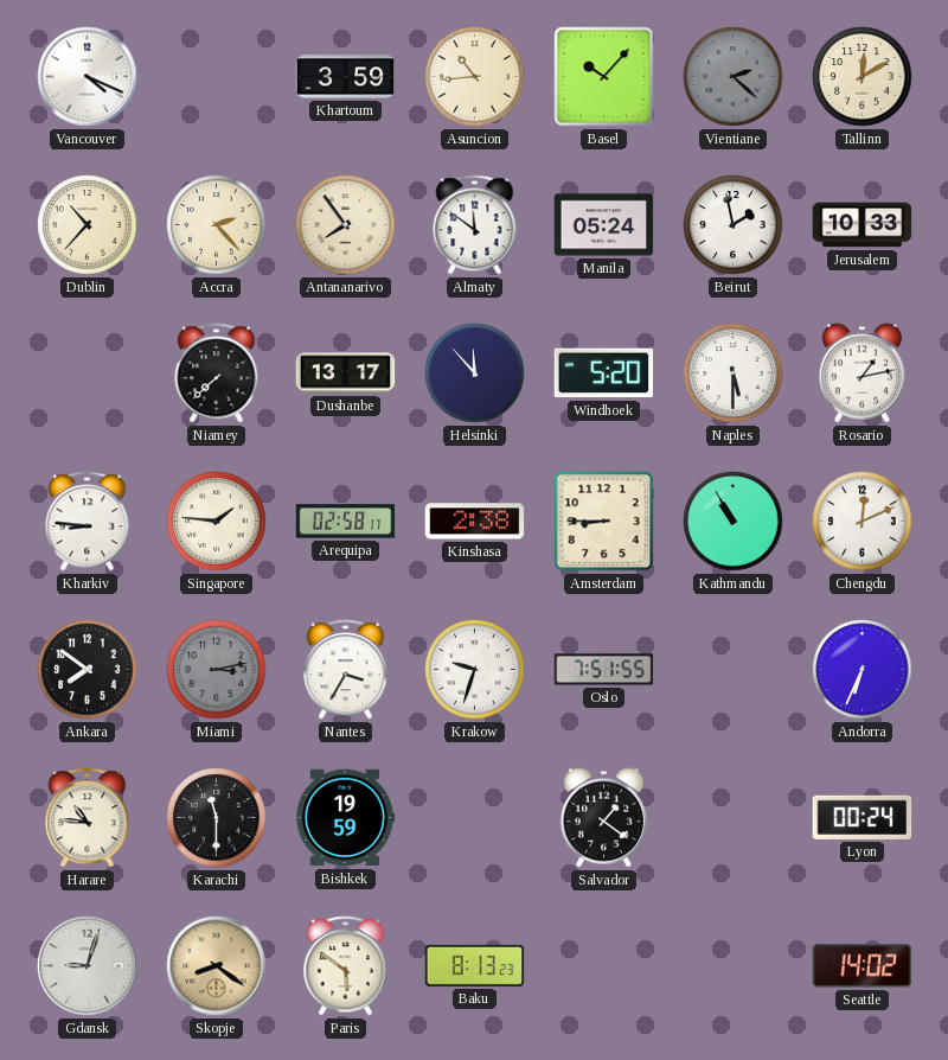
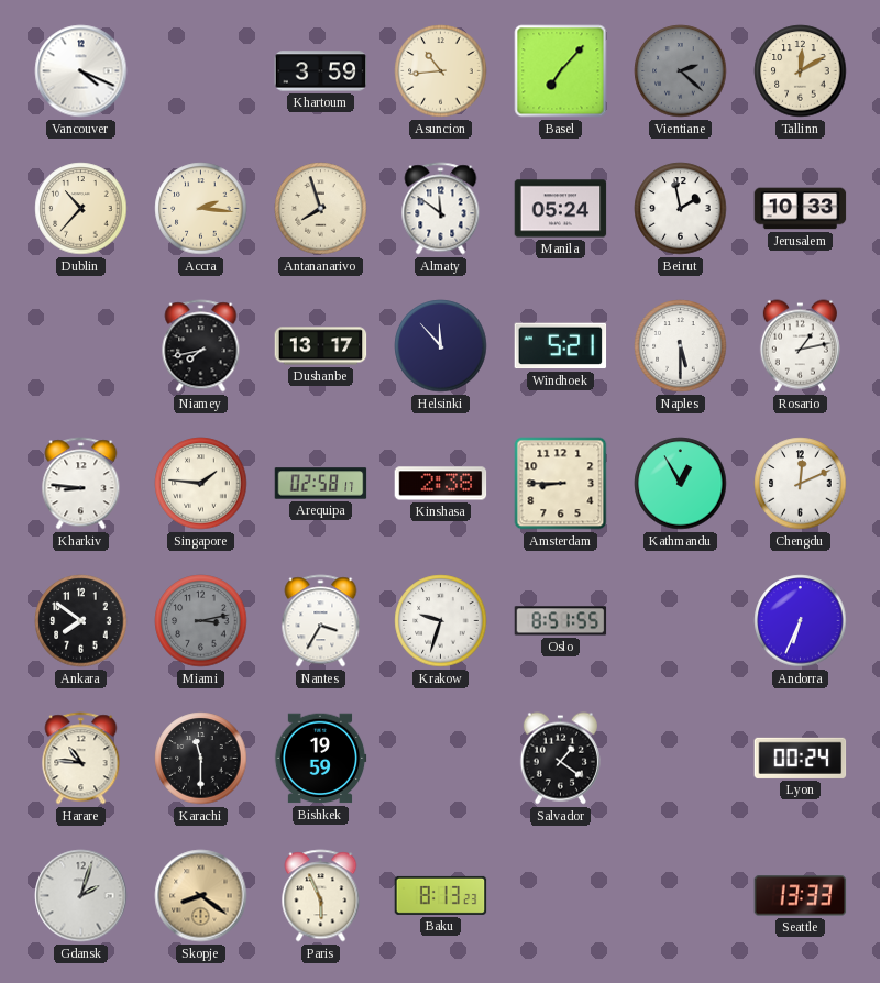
Basel: 10:07 -> 7:07 (561, 71)
Accra: 2:23 -> 2:16 (201, 209)
Antananarivo: 7:54 -> 7:57 (321, 209)
Niamey: 7:38 -> 7:43 (201, 346)
Windhoek: 5:20 -> 5:21 (561, 346)
Kathmandu: 10:55 -> 12:55 (681, 484)
Oslo: 7:51 -> 8:51 (561, 621)
Gdansk: 9:03 -> 2:03 (81, 896)
Paris: 5:51 -> 5:56 (321, 896)
Seattle: 14:02 -> 13:33 (801, 896)
